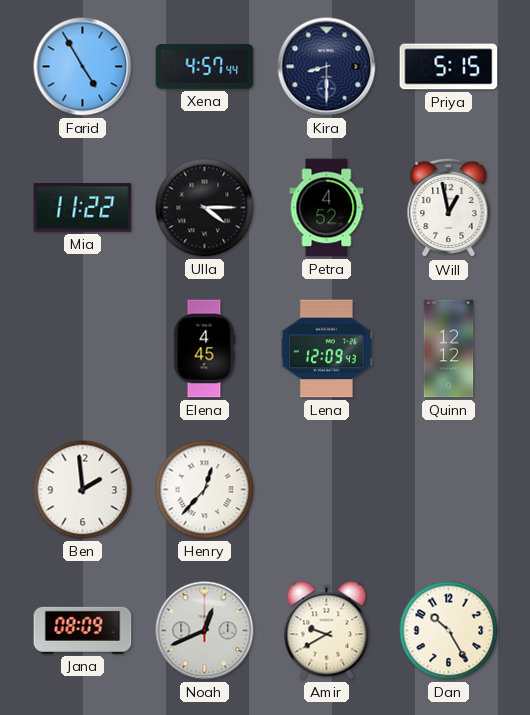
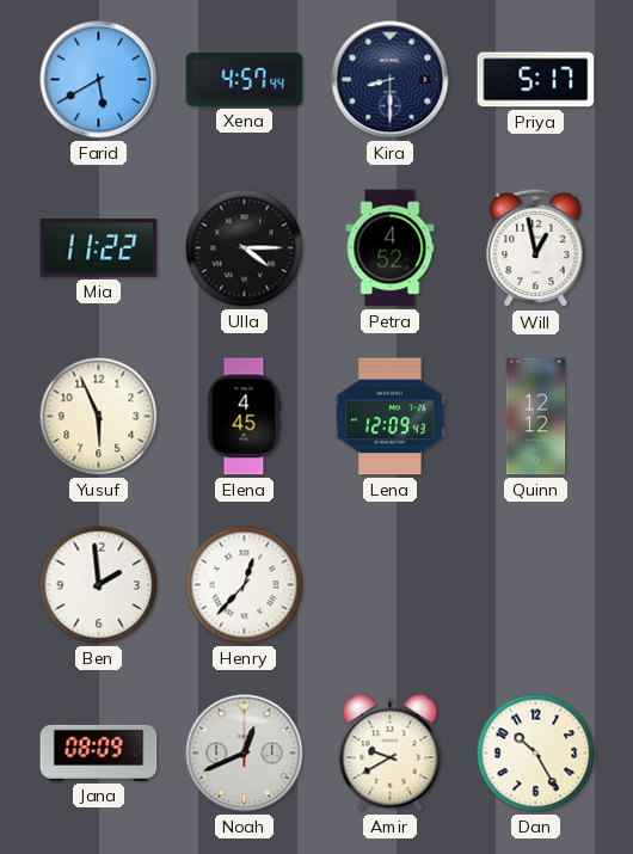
Farid: 4:55 -> 5:40 (99, 80)
Priya: 5:15 -> 5:17 (536, 80)
Yusuf: none -> 5:56 (99, 417)
